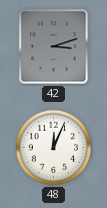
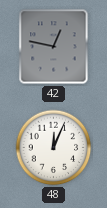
42: 3:12 -> 12:47 (54, 47)
